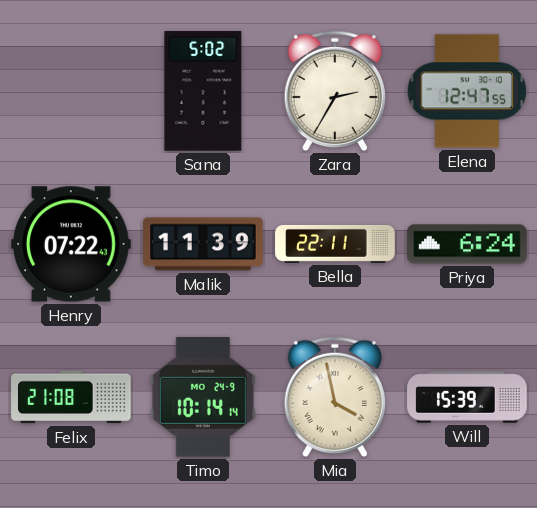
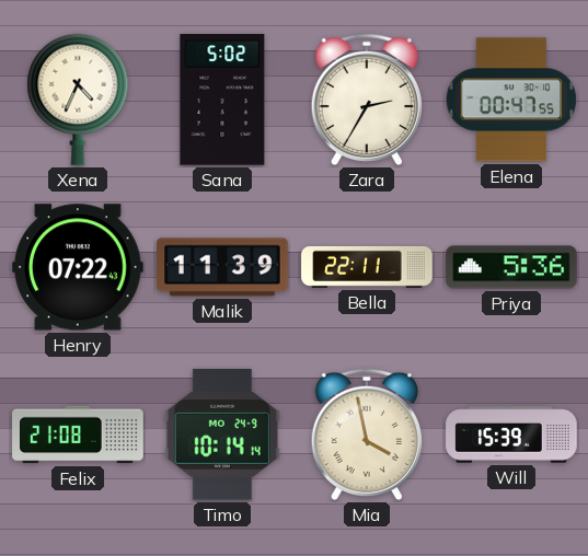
Xena: none -> 4:34 (78, 100)
Elena: 12:47 -> 00:47 (511, 100)
Priya: 6:24 -> 5:36 (511, 267)
